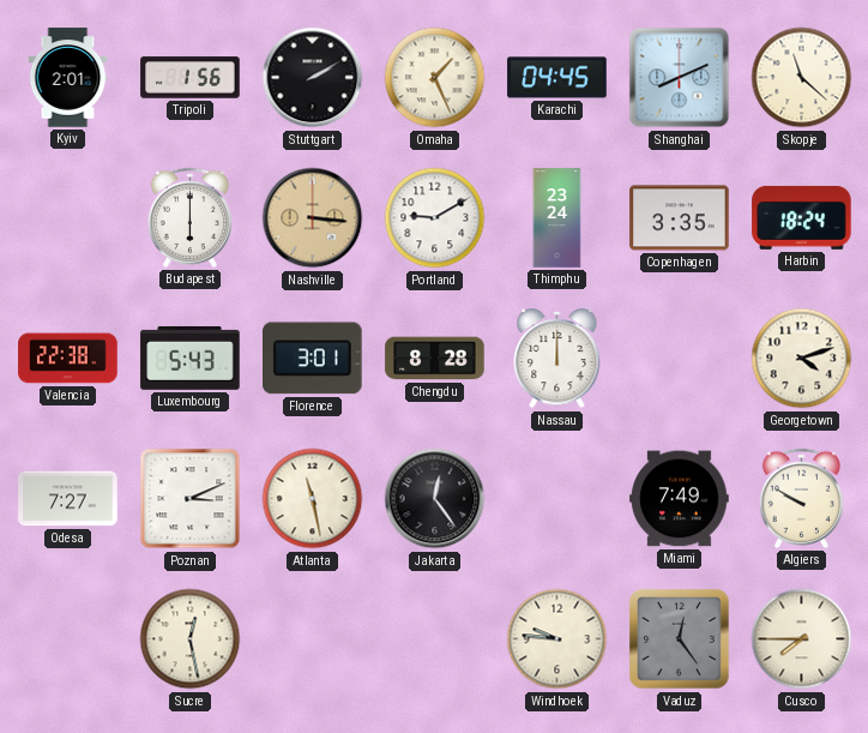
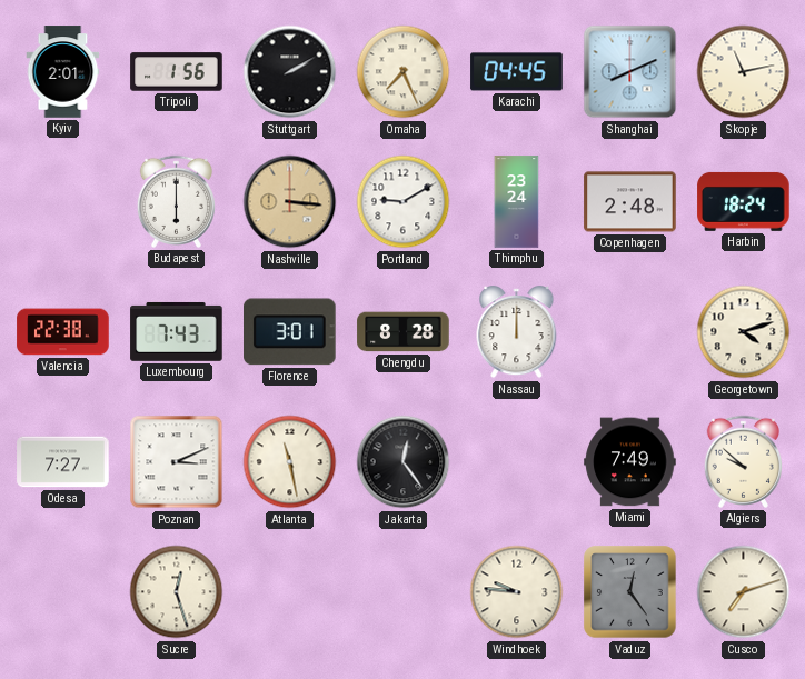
Omaha: 1:26 -> 7:26 (404, 72)
Skopje: 11:22 -> 11:13 (744, 72)
Copenhagen: 3:35 -> 2:48 (630, 202)
Luxembourg: 5:43 -> 7:43 (177, 331)
Algiers: 9:50 -> 9:52 (743, 461)
Sucre: 12:28 -> 12:27 (177, 592)
Cusco: 7:45 -> 7:12 (744, 592)
